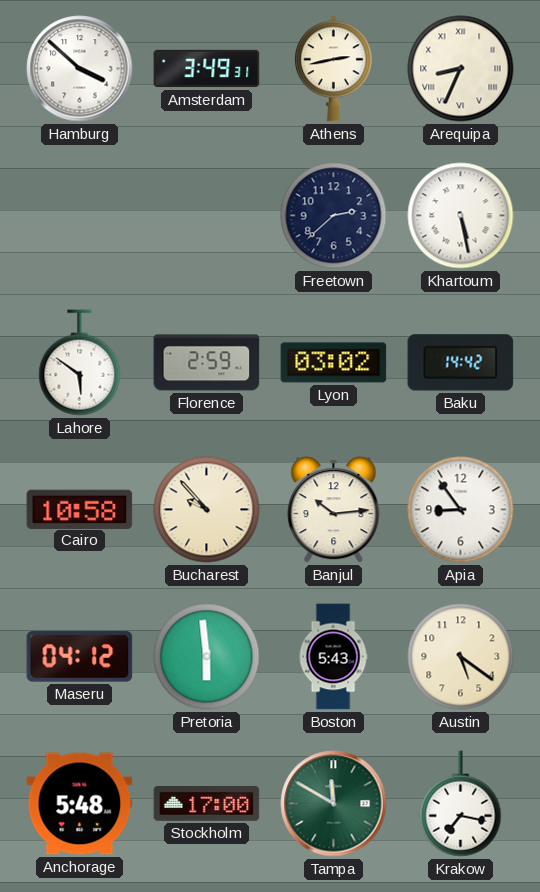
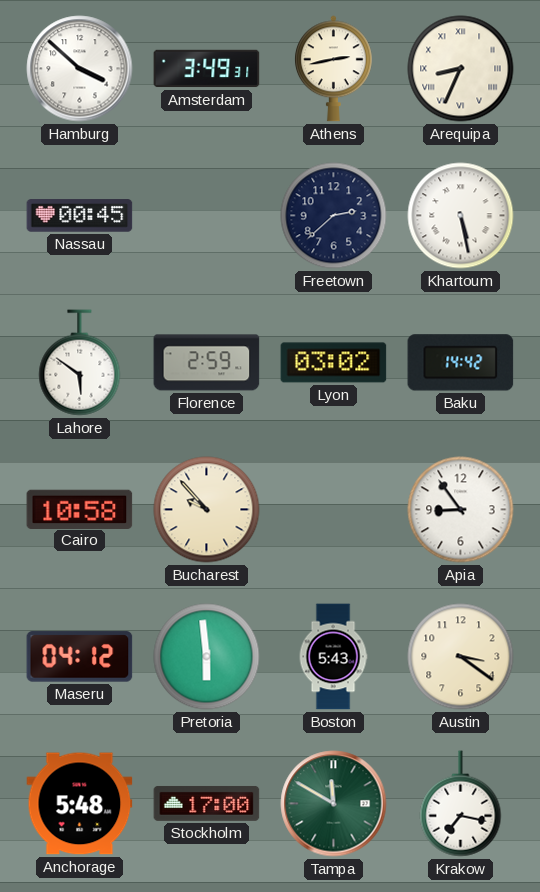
Nassau: none -> 00:45 (80, 216)
Banjul: 10:14 -> none (334, 510)
Austin: 5:21 -> 3:21 (461, 657)
